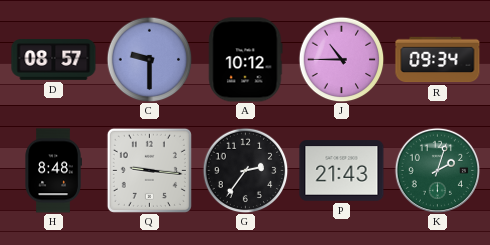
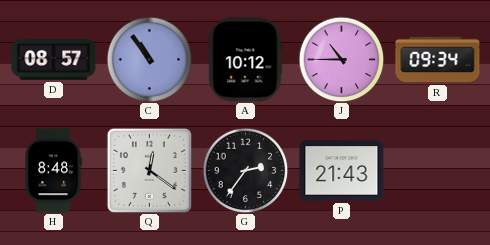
C: 9:30 -> 10:54 (149, 59)
Q: 9:16 -> 12:21 (149, 170)
K: 2:03 -> none (437, 170)
